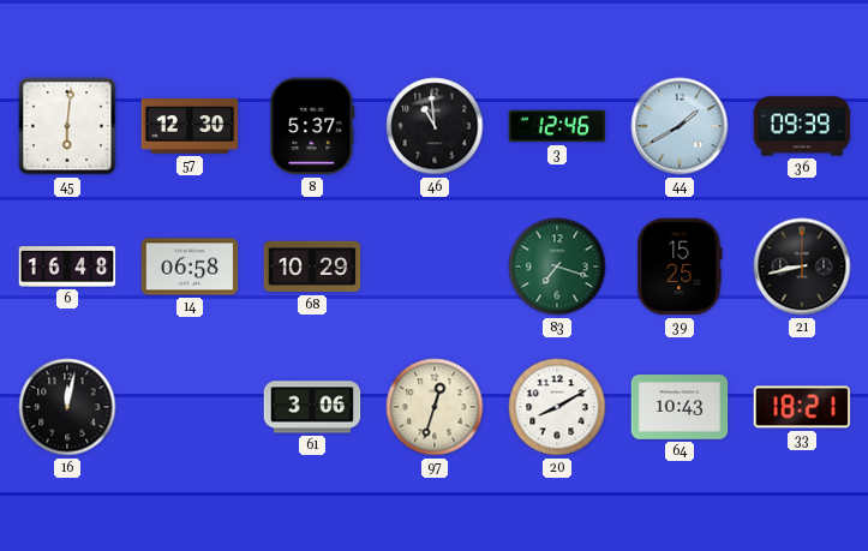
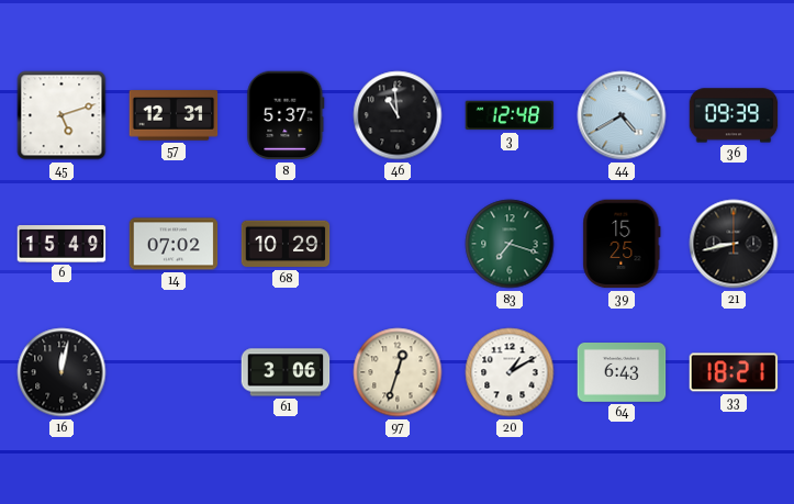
45: 6:01 -> 5:12 (61, 115)
57: 12:30 -> 12:31 (174, 115)
3: 12:46 -> 12:48 (510, 115)
44: 1:40 -> 4:40 (622, 115)
6: 16:48 -> 15:49 (61, 244)
14: 06:58 -> 07:02 (174, 244)
20: 8:10 -> 1:10 (510, 372)
64: 10:43 -> 6:43 (622, 373)
